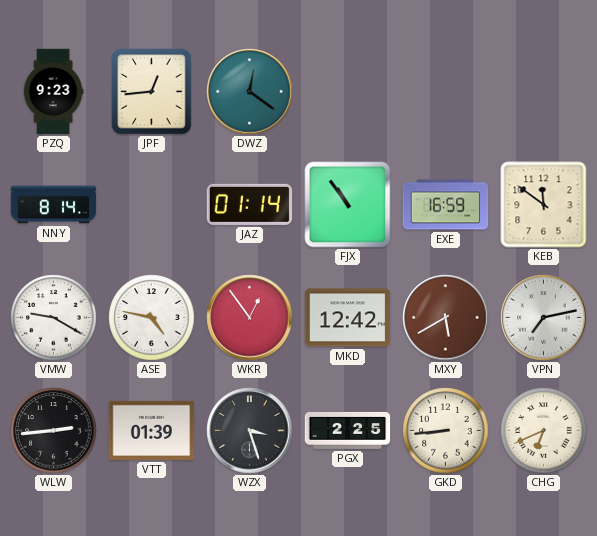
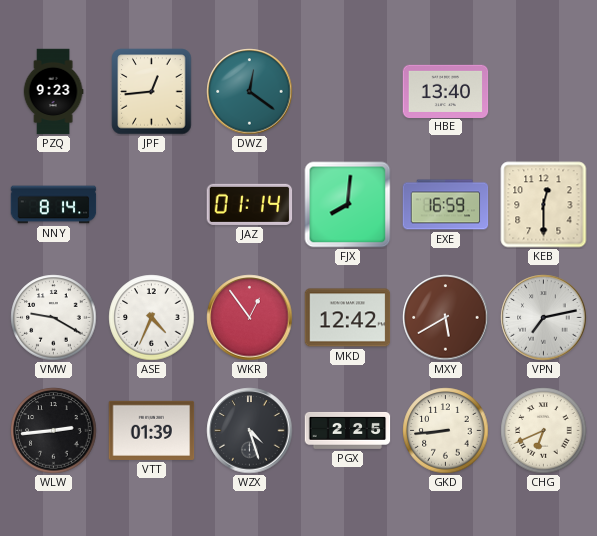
HBE: none -> 13:40 (446, 91)
FJX: 10:54 -> 8:01 (348, 205)
KEB: 11:51 -> 12:30 (544, 205)
ASE: 4:47 -> 4:34 (152, 318)
WZX: 3:27 -> 4:27 (250, 431)
